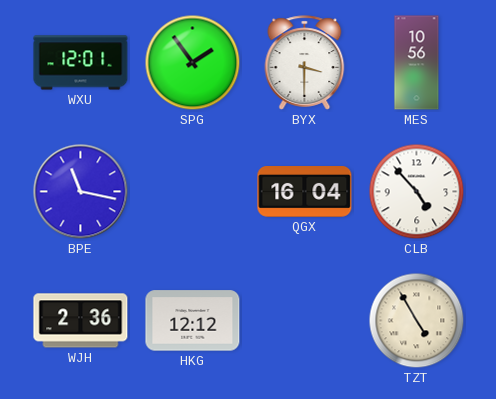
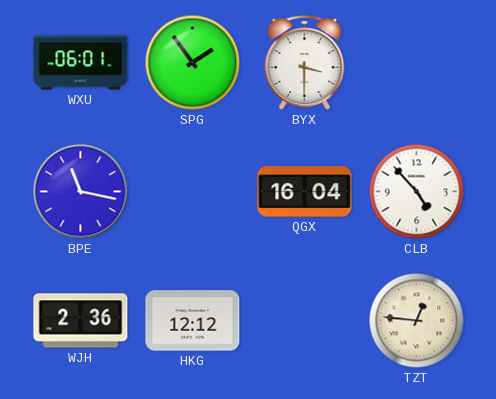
WXU: 12:01 -> 06:01 (81, 63)
MES: 10:56 -> none (417, 63)
TZT: 4:55 -> 12:46 (417, 321)
